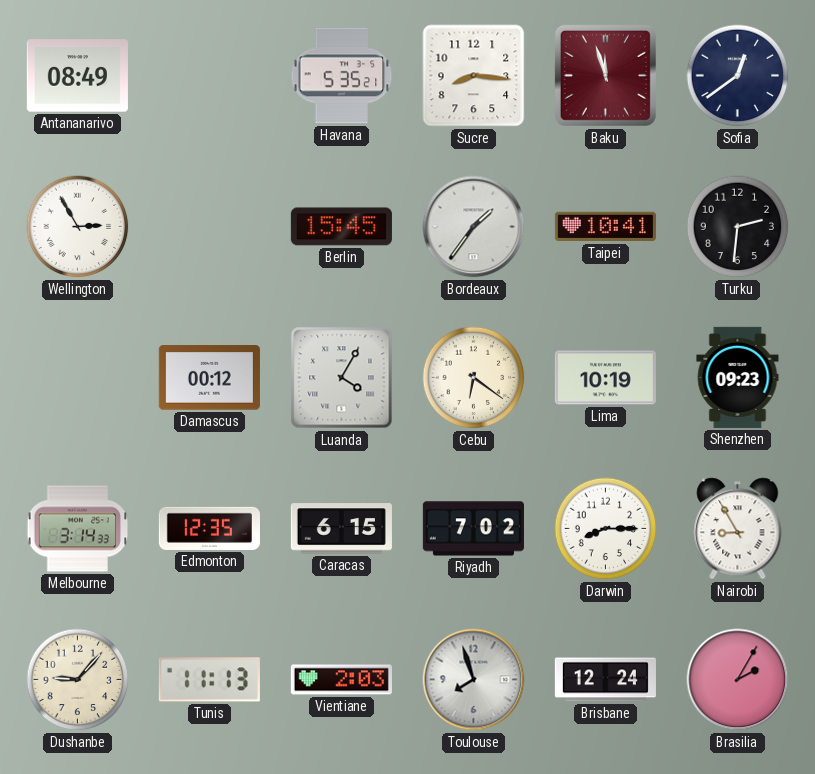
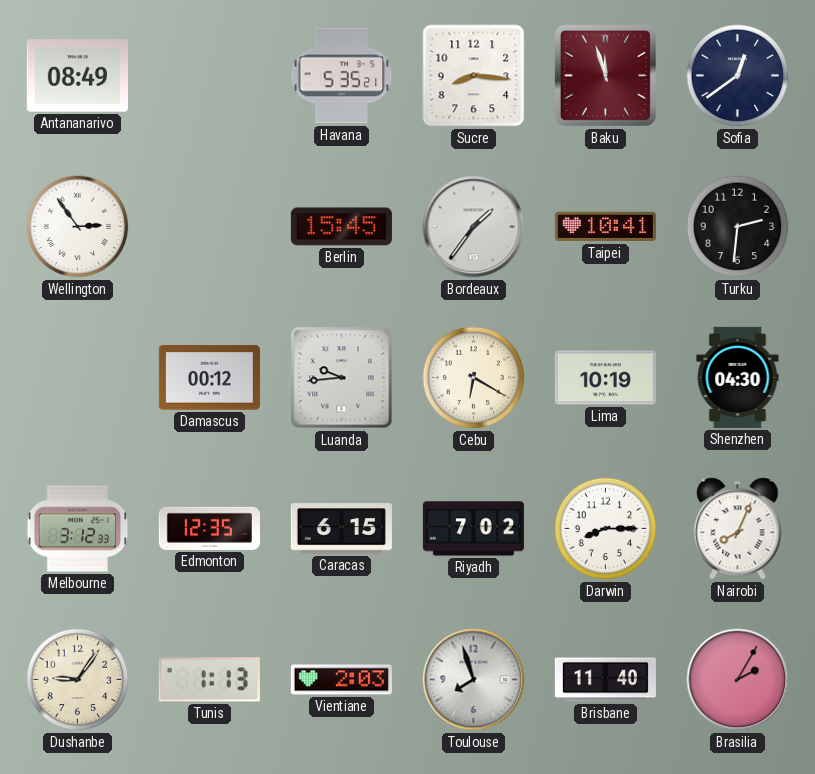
Wellington: 2:55 -> 2:54 (78, 227)
Luanda: 4:05 -> 9:44 (342, 378)
Cebu: 6:21 -> 6:20 (474, 378)
Shenzhen: 09:23 -> 04:30 (738, 377)
Melbourne: 3:14 -> 3:12 (78, 529)
Nairobi: 8:55 -> 8:04 (738, 529)
Dushanbe: 9:07 -> 9:06 (78, 680)
Tunis: 11:13 -> 1:13 (209, 680)
Brisbane: 12:24 -> 11:40 (605, 680)
